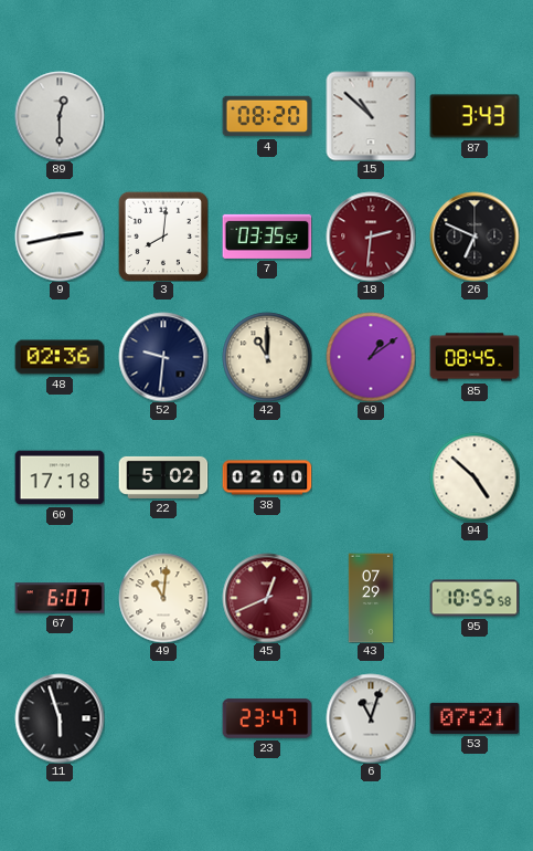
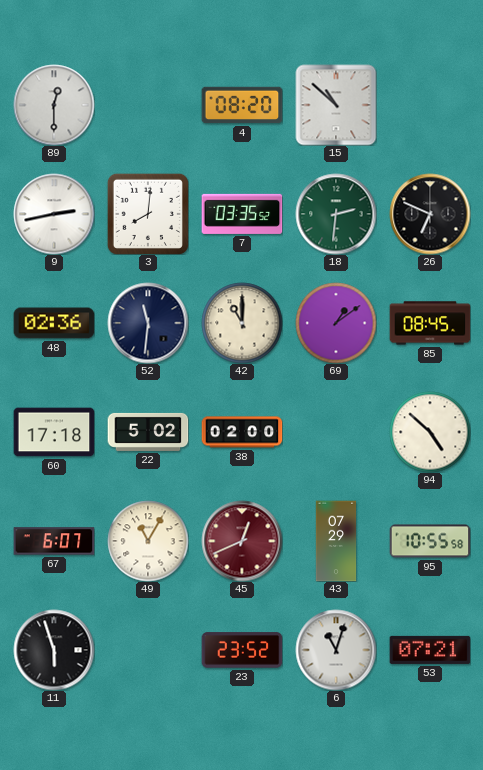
87: 3:43 -> none (475, 116)
18 dial: burgundy -> green (336, 214)
52: 9:31 -> 11:31 (148, 323)
49: 11:01 -> 11:05 (148, 541)
23: 23:47 -> 23:52 (242, 650)
